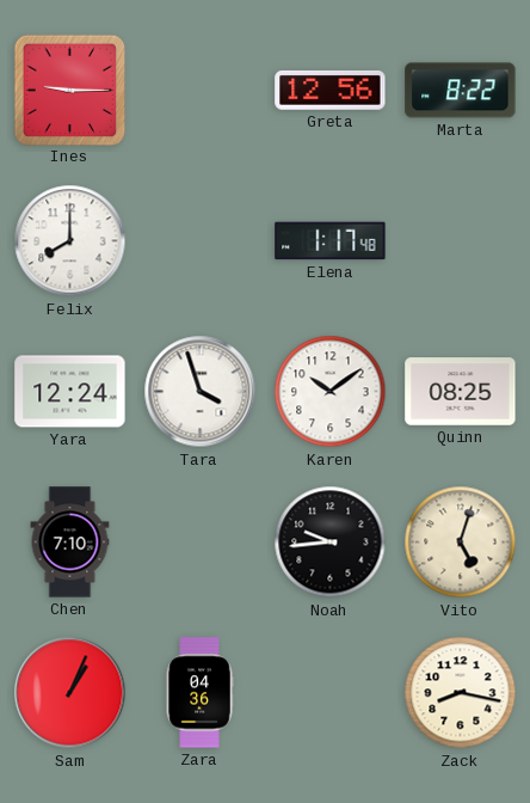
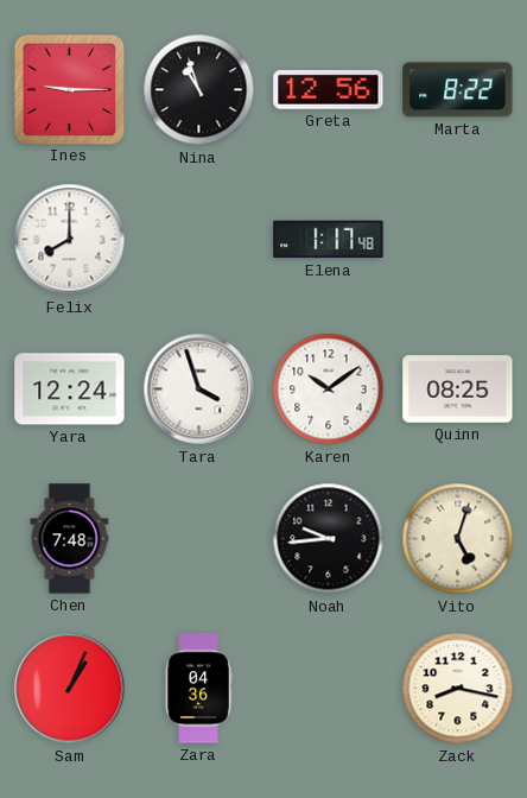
Nina: none -> 10:57 (199, 90)
Chen: 7:10 -> 7:48 (70, 539)
